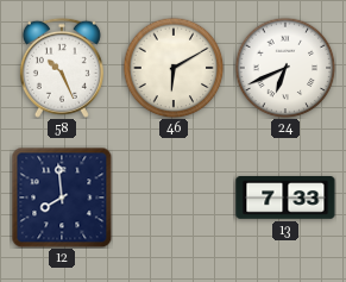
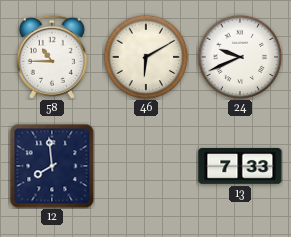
58: 10:26 -> 10:45 (52, 57)
24: 6:41 -> 9:41 (240, 57)
